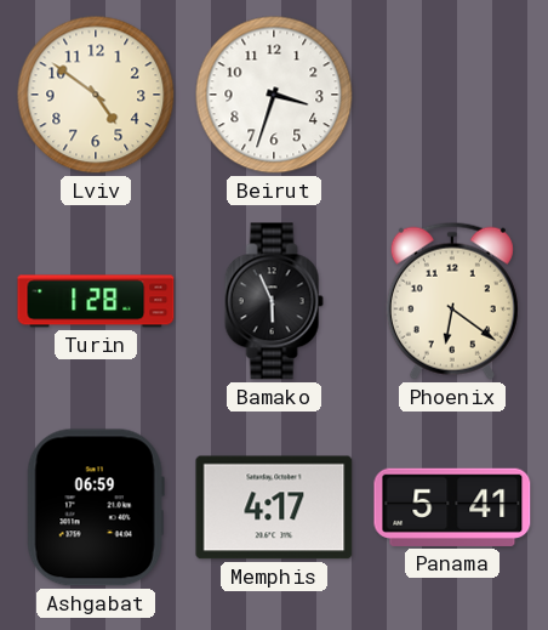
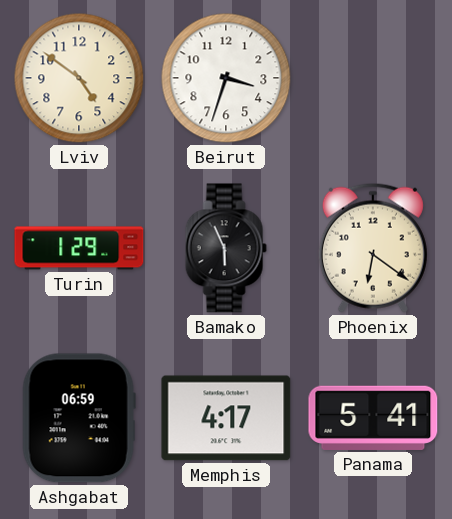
Turin: 1:28 -> 1:29 (79, 248)
